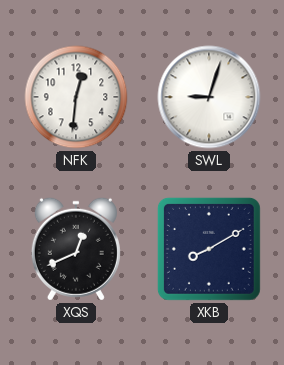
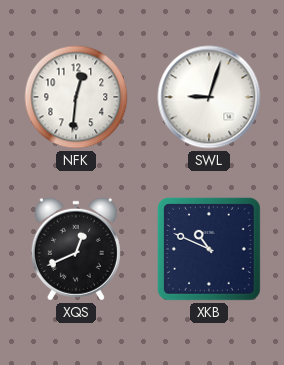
XKB: 8:10 -> 10:49 (209, 249)
